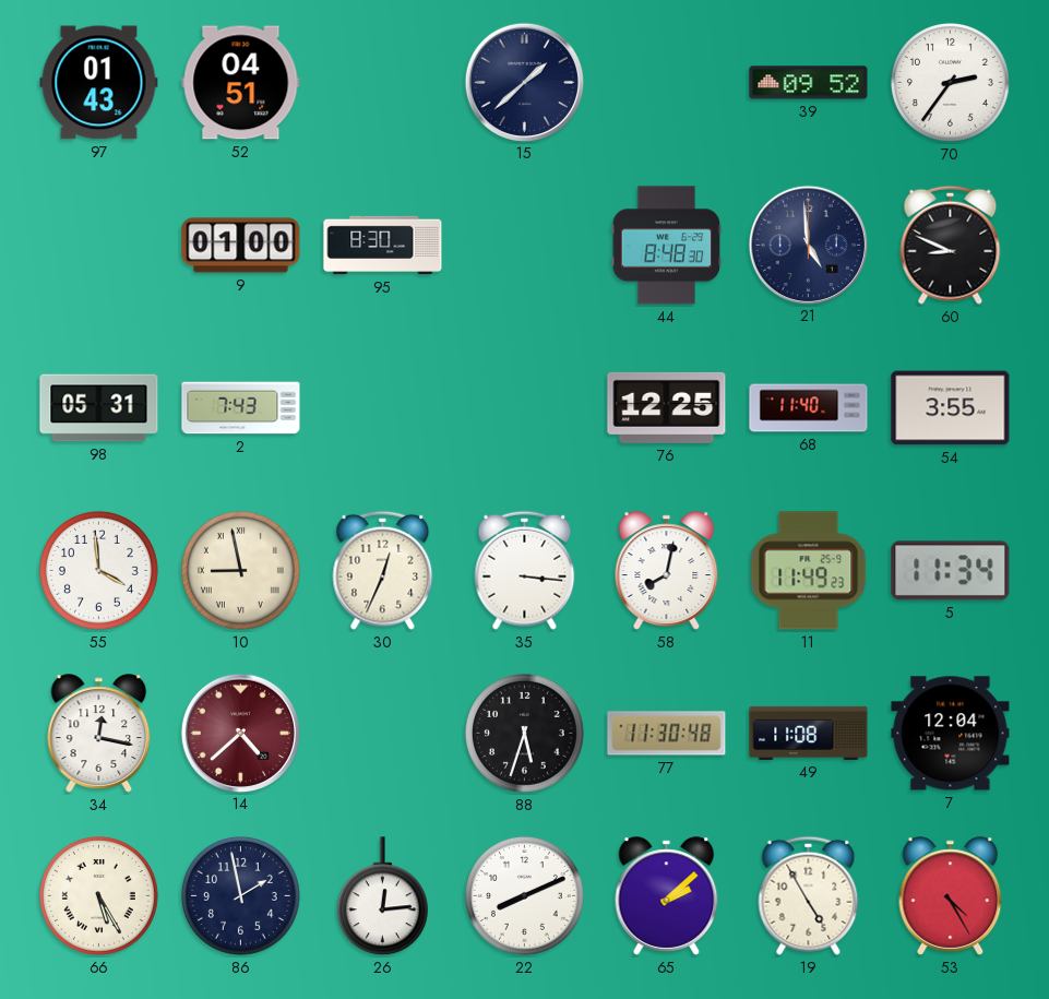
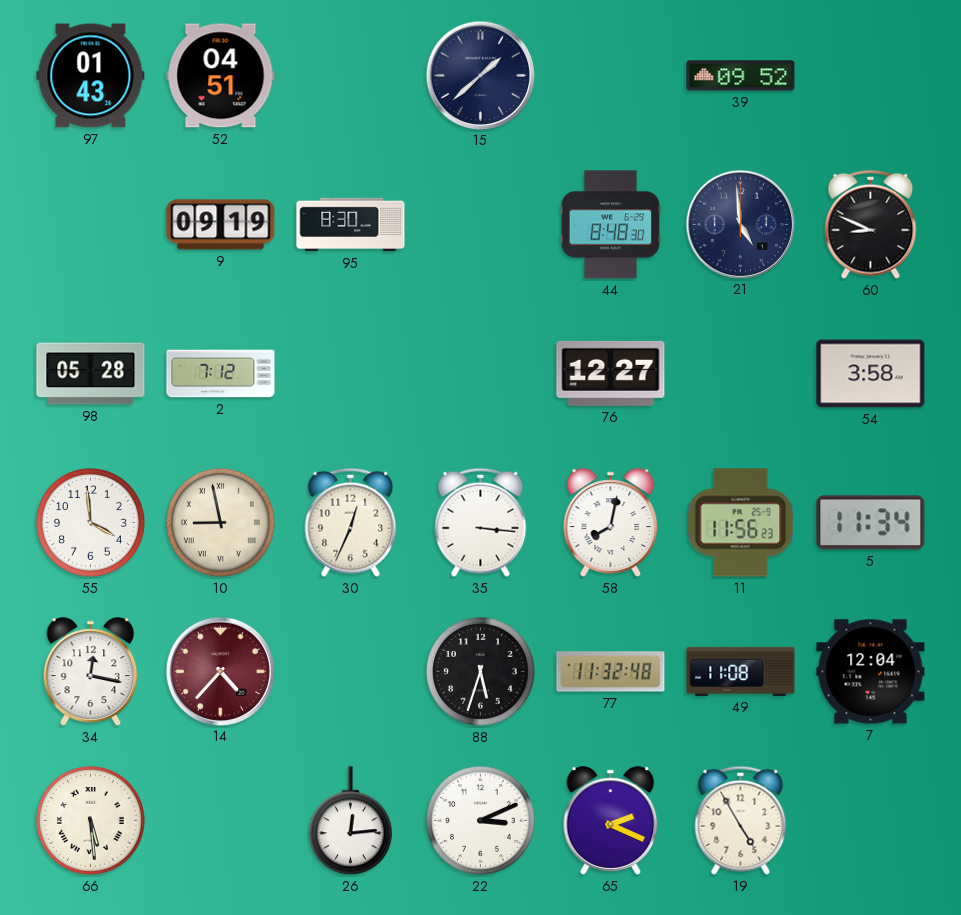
70: 2:36 -> none (950, 82)
9: 01:00 -> 09:19 (221, 225)
98: 05:31 -> 05:28 (91, 374)
2: 7:43 -> 7:12 (221, 374)
76: 12:25 -> 12:27 (611, 373)
68: 11:40 -> none (809, 408)
54: 3:55 -> 3:58 (871, 374)
11: 11:49 -> 11:56 (741, 523)
14: 4:38 -> 4:37 (220, 671)
77: 11:30 -> 11:32 (611, 672)
66: 5:25 -> 5:29 (90, 820)
86: 1:58 -> none (240, 895)
22: 8:11 -> 3:11 (480, 820)
65: 2:08 -> 2:19 (611, 821)
53: 4:25 -> none (951, 896)
